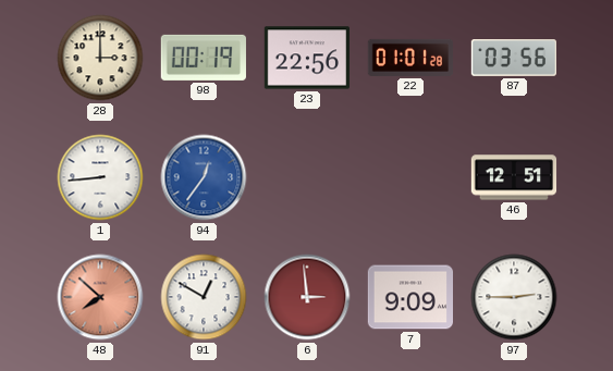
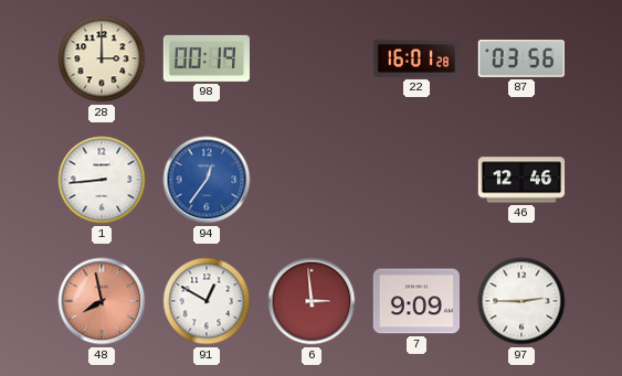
23: 22:56 -> none (306, 58)
22: 01:01 -> 16:01 (415, 58)
46: 12:51 -> 12:46 (521, 180)
48: 7:52 -> 7:58 (102, 301)
